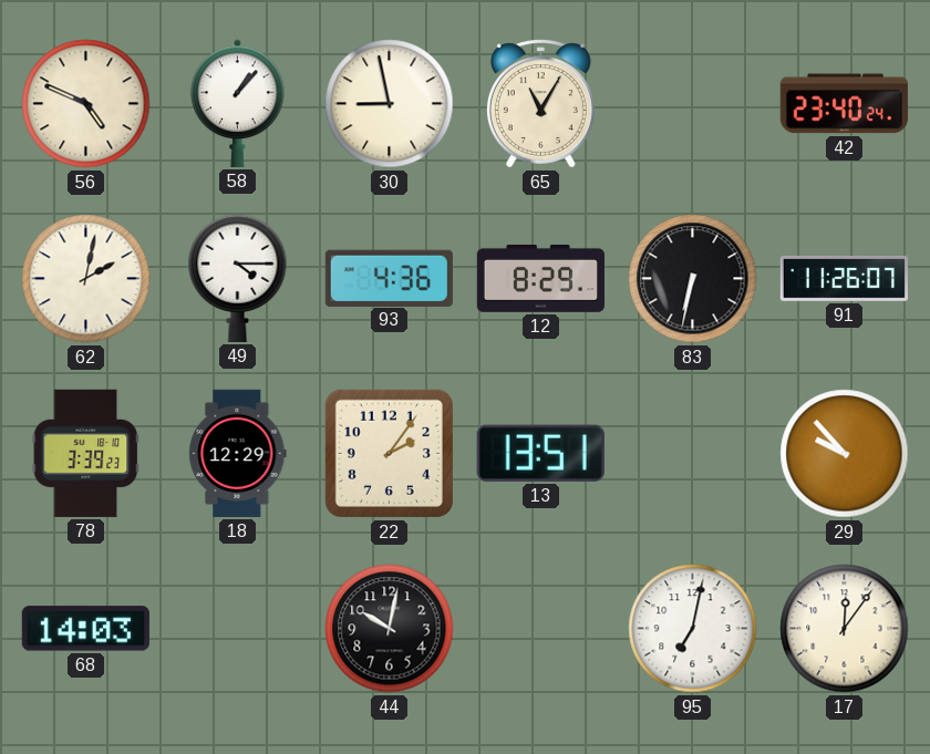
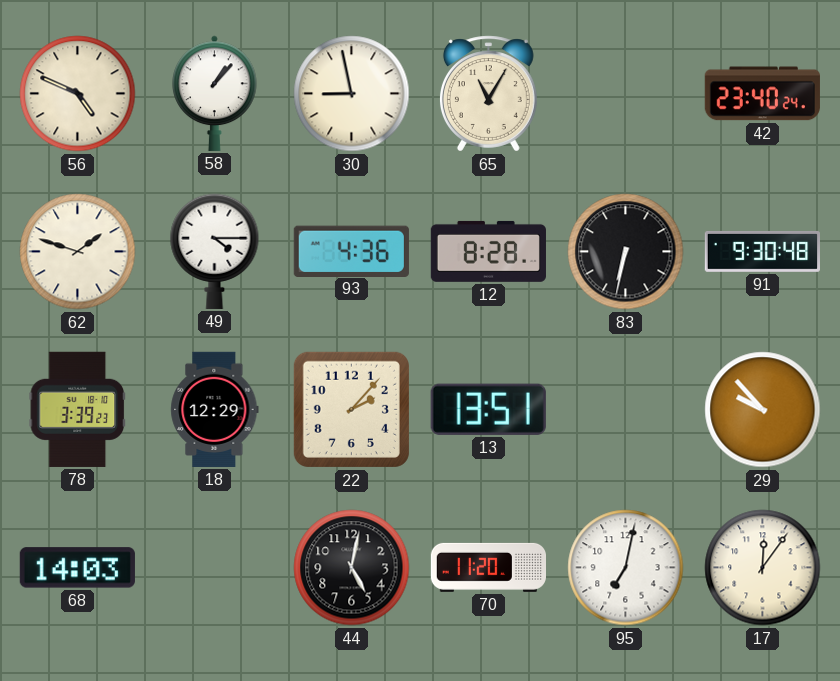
62: 2:02 -> 1:48 (78, 252)
12: 8:29 -> 8:28 (488, 251)
91: 11:26 -> 9:30 (762, 252)
22: 2:06 -> 2:07 (351, 409)
44: 10:02 -> 5:02 (352, 568)
70: none -> 11:20 (488, 567)
